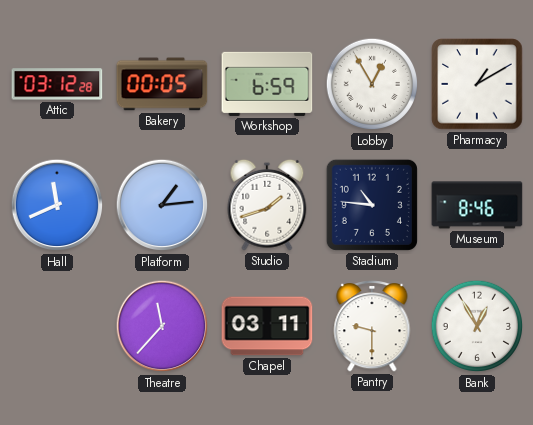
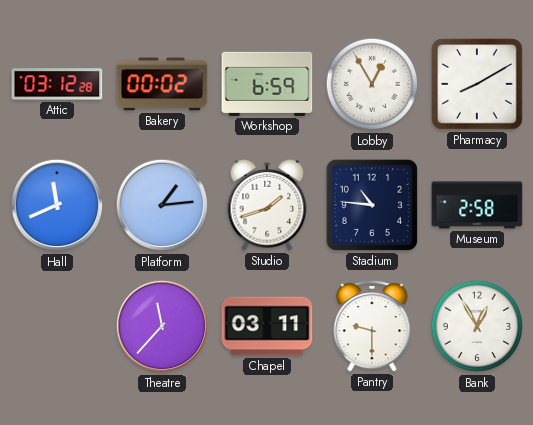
Bakery: 00:05 -> 00:02 (162, 84)
Pharmacy: 1:10 -> 8:10 (477, 84)
Museum: 8:46 -> 2:58 (477, 205)
